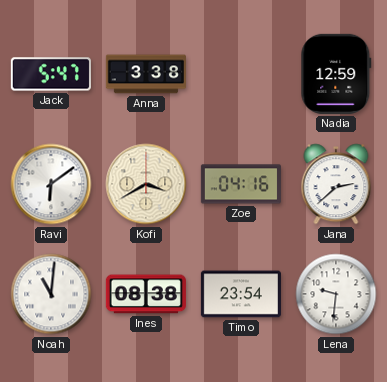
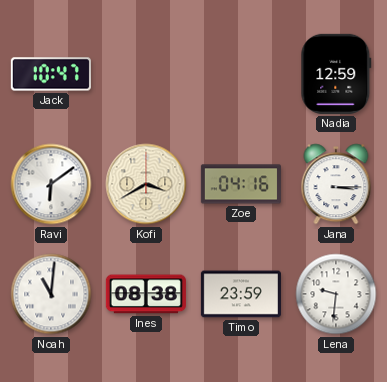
Jack: 5:47 -> 10:47 (51, 74)
Anna: 3:38 -> none (146, 74)
Jana: 2:38 -> 3:15 (336, 184)
Timo: 23:54 -> 23:59 (241, 294)
